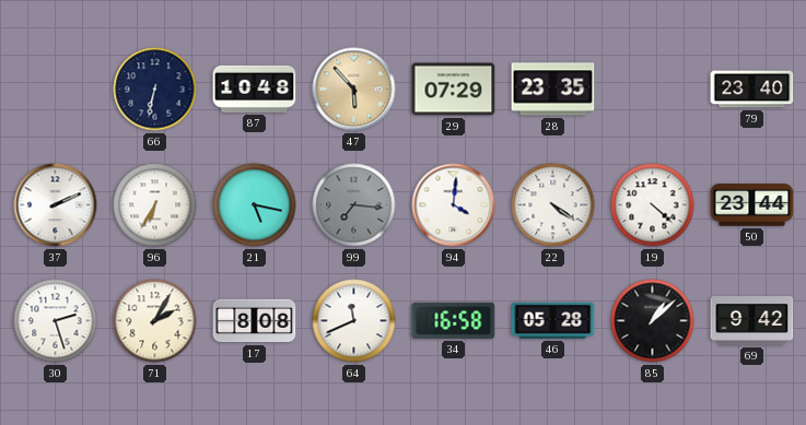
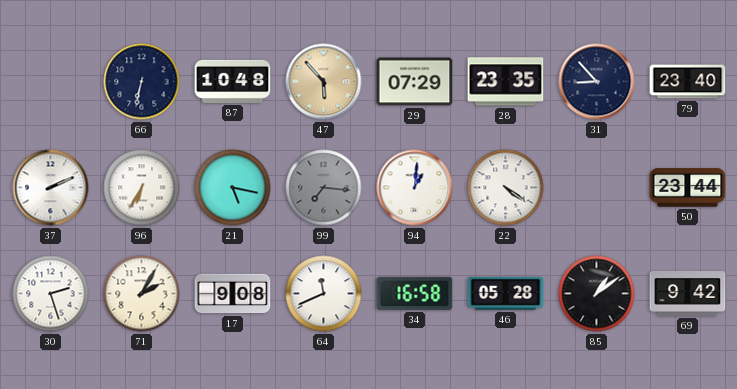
31: none -> 8:53 (597, 82)
94: 4:01 -> 1:01 (415, 188)
19: 4:22 -> none (653, 205)
17: 8:08 -> 9:08 (233, 294)
85: 1:08 -> 1:09 (597, 294)
